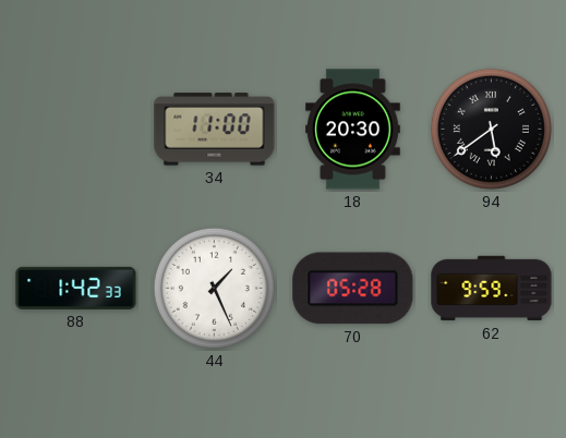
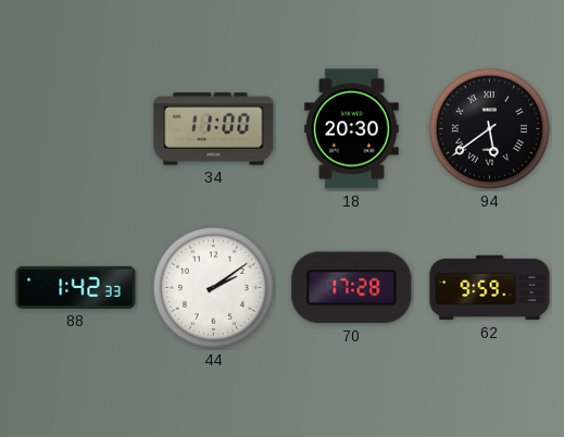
44: 1:26 -> 2:09 (213, 287)
70: 05:28 -> 17:28 (352, 288)
